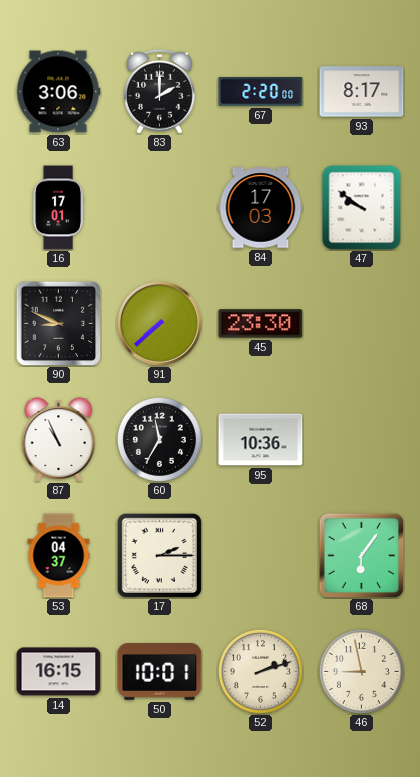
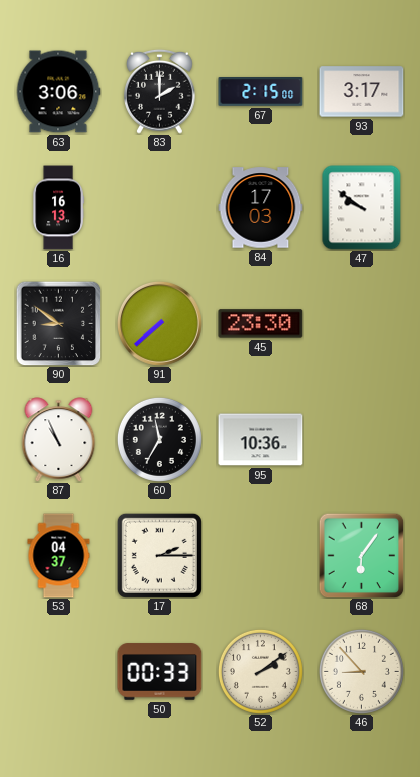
67: 2:20 -> 2:15 (261, 92)
93: 8:17 -> 3:17 (362, 92)
16: 17:01 -> 16:13 (58, 208)
90: 8:49 -> 8:51 (58, 323)
14: 16:15 -> none (59, 672)
50: 10:01 -> 00:33 (160, 672)
52: 2:12 -> 2:09 (260, 671)
46: 8:58 -> 8:53 (361, 671)
